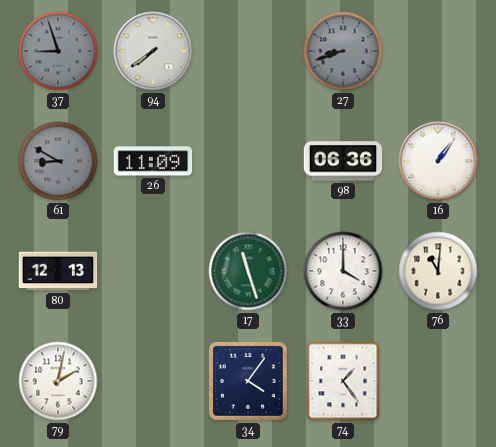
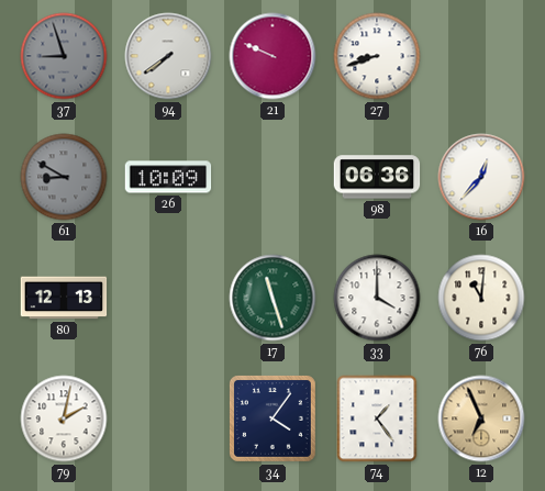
21: none -> 9:49 (272, 56)
27 dial: grey -> white (377, 56)
26: 11:09 -> 10:09 (168, 177)
16: 1:06 -> 12:37 (481, 177)
12: none -> 6:56 (481, 419)
